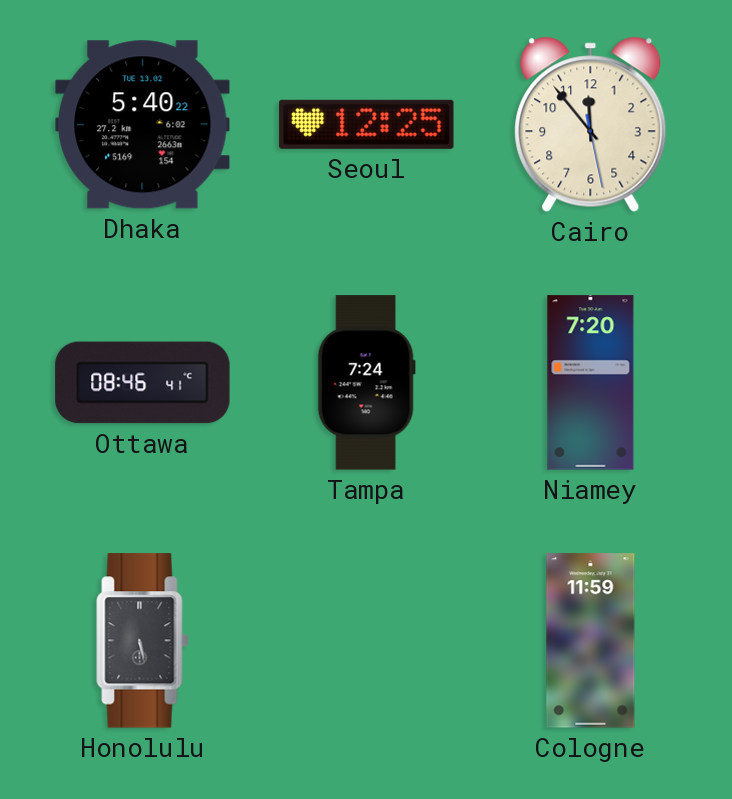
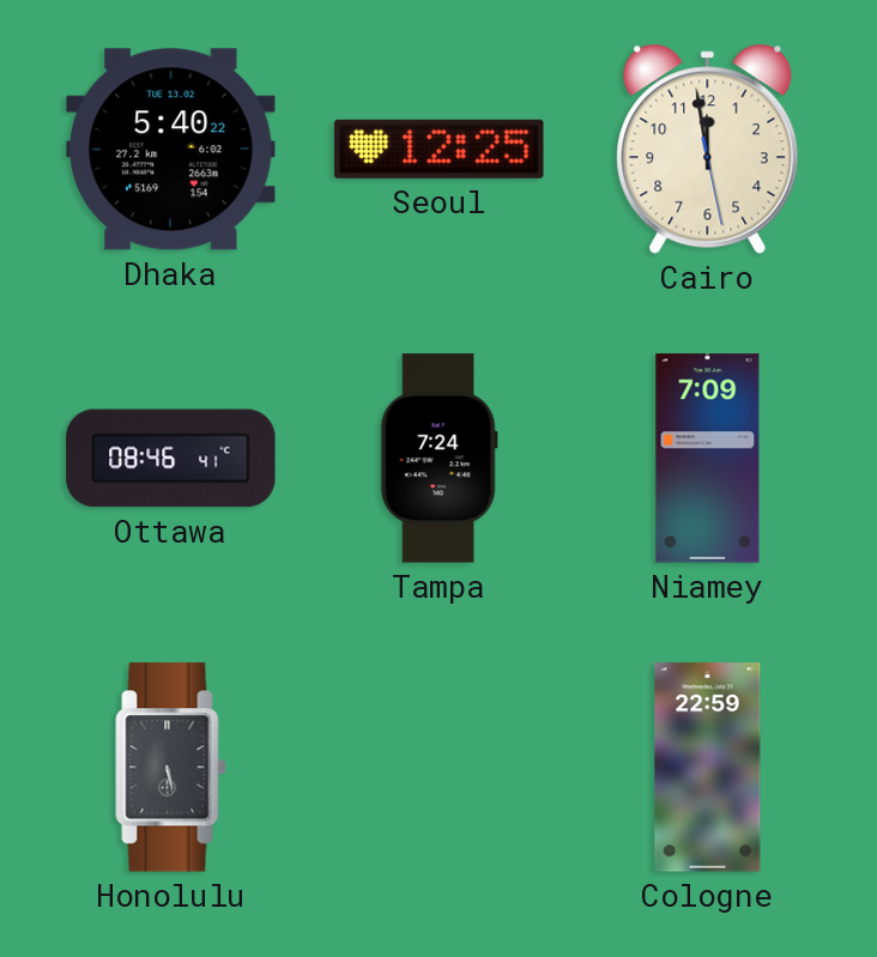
Cairo: 11:53 -> 11:58 (708, 149)
Niamey: 7:20 -> 7:09 (708, 459)
Cologne: 11:59 -> 22:59 (708, 768)
